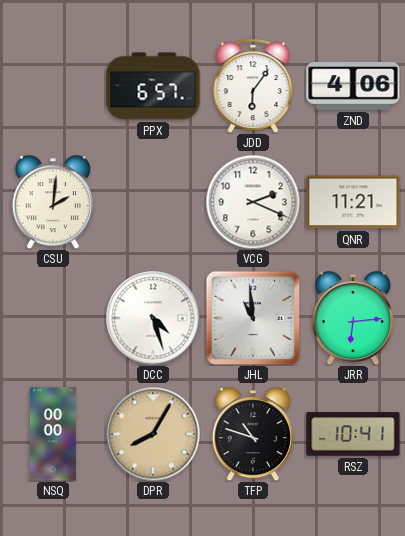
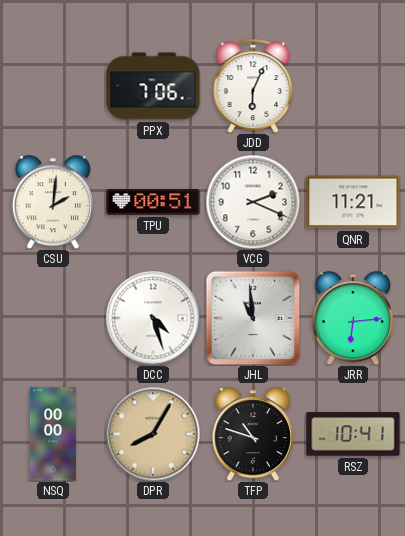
PPX: 6:57 -> 7:06 (153, 86)
JDD: 6:06 -> 6:04 (253, 86)
ZND: 4:06 -> none (353, 86)
TPU: none -> 00:51 (153, 202)
